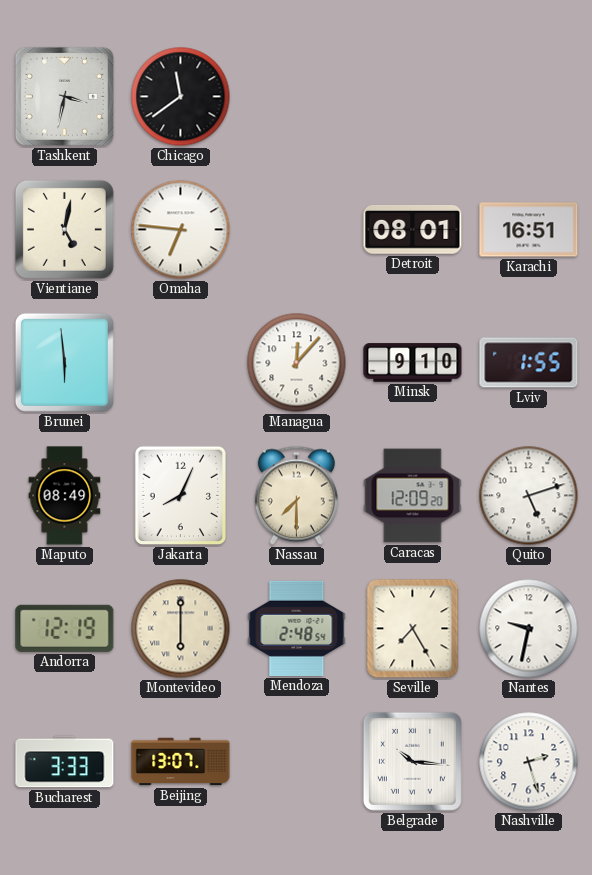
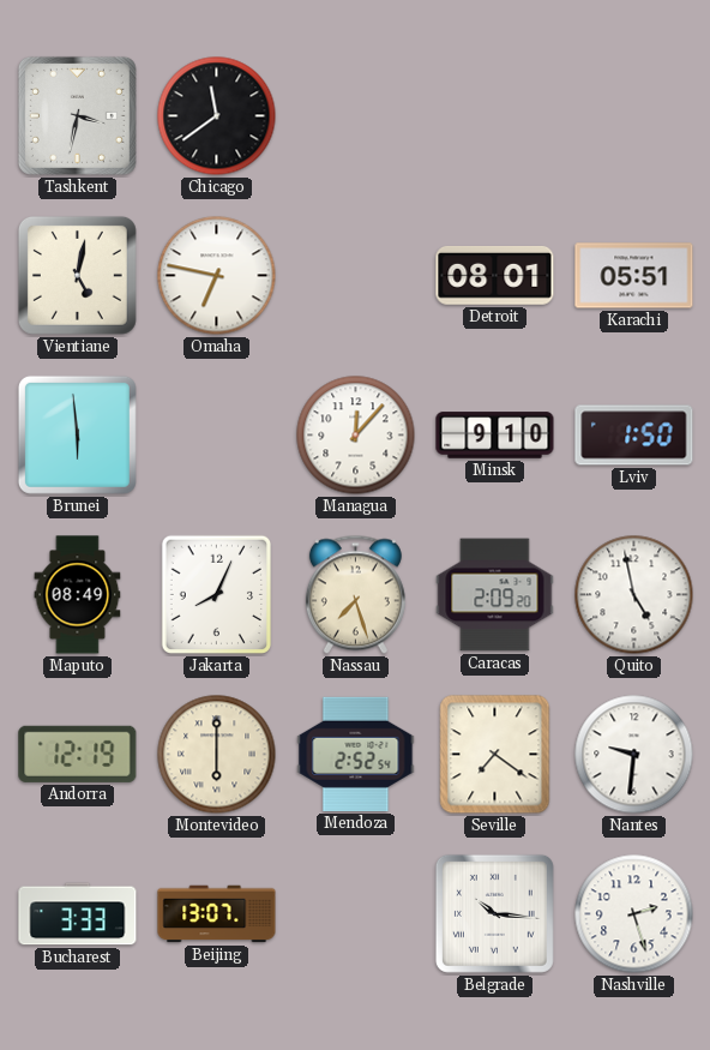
Omaha: 6:46 -> 6:47 (217, 276)
Karachi: 16:51 -> 05:51 (634, 276)
Lviv: 1:55 -> 1:50 (634, 436)
Nassau: 7:30 -> 7:27 (355, 595)
Caracas: 12:09 -> 2:09 (495, 595)
Quito: 5:12 -> 4:58 (634, 595)
Mendoza: 2:48 -> 2:52 (356, 754)
Seville: 7:25 -> 7:21 (495, 755)
Nantes: 9:32 -> 9:31 (634, 755)
